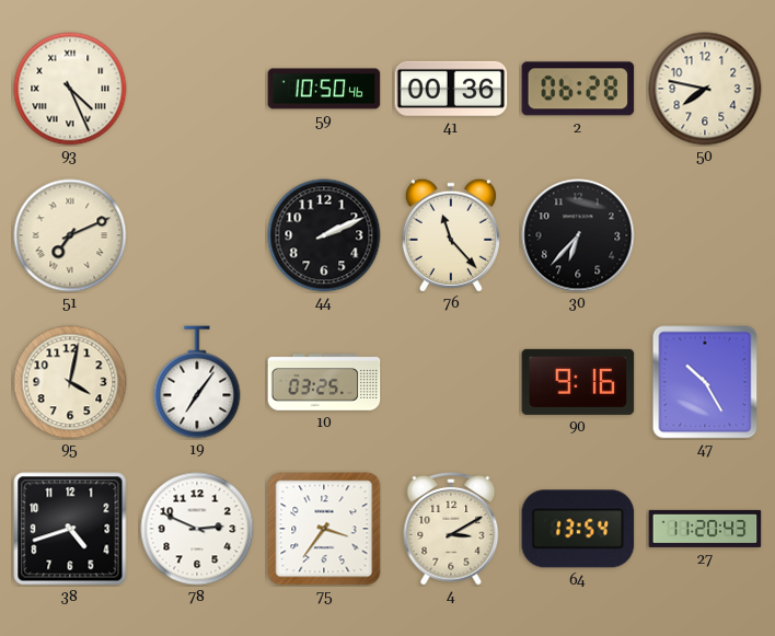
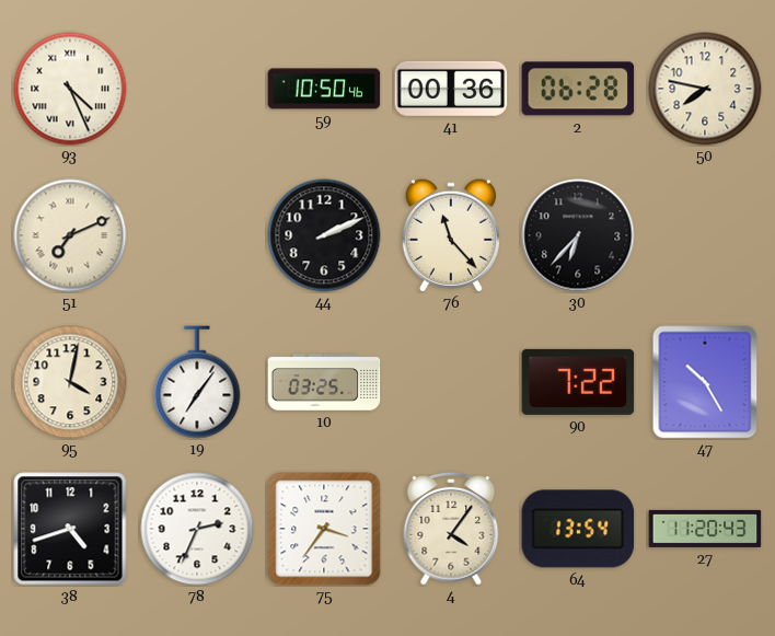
90: 9:16 -> 7:22 (578, 382)
78: 2:49 -> 2:34 (197, 529)
4: 3:10 -> 4:06 (451, 530)
